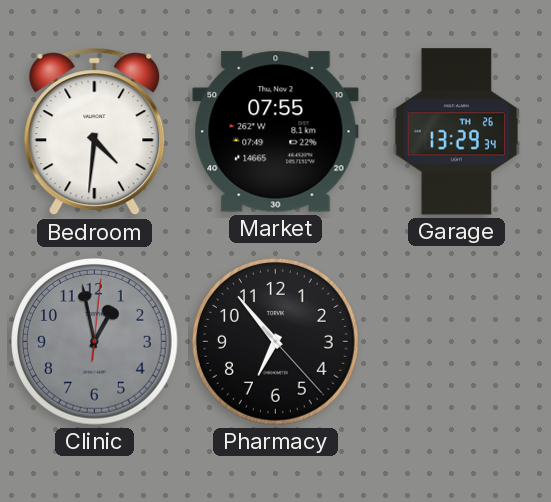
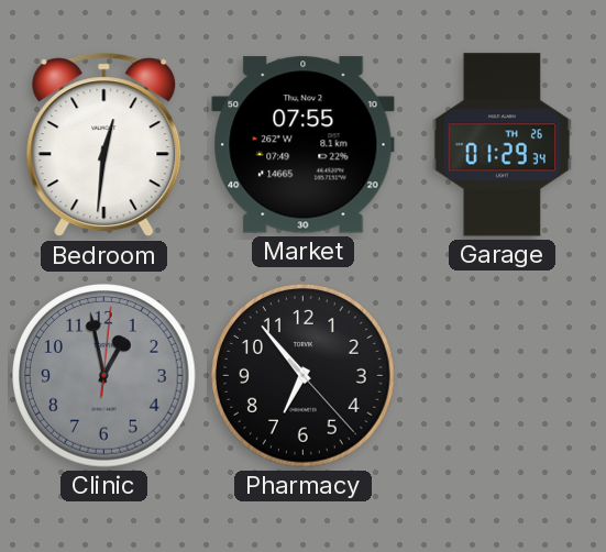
Bedroom: 4:31 -> 12:31 (104, 145)
Garage: 13:29 -> 01:29 (502, 145)
